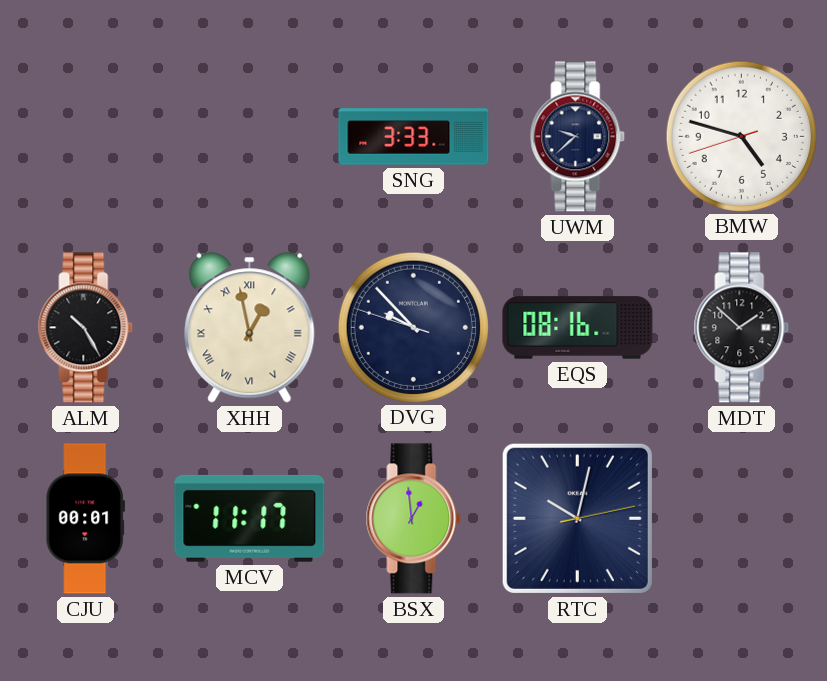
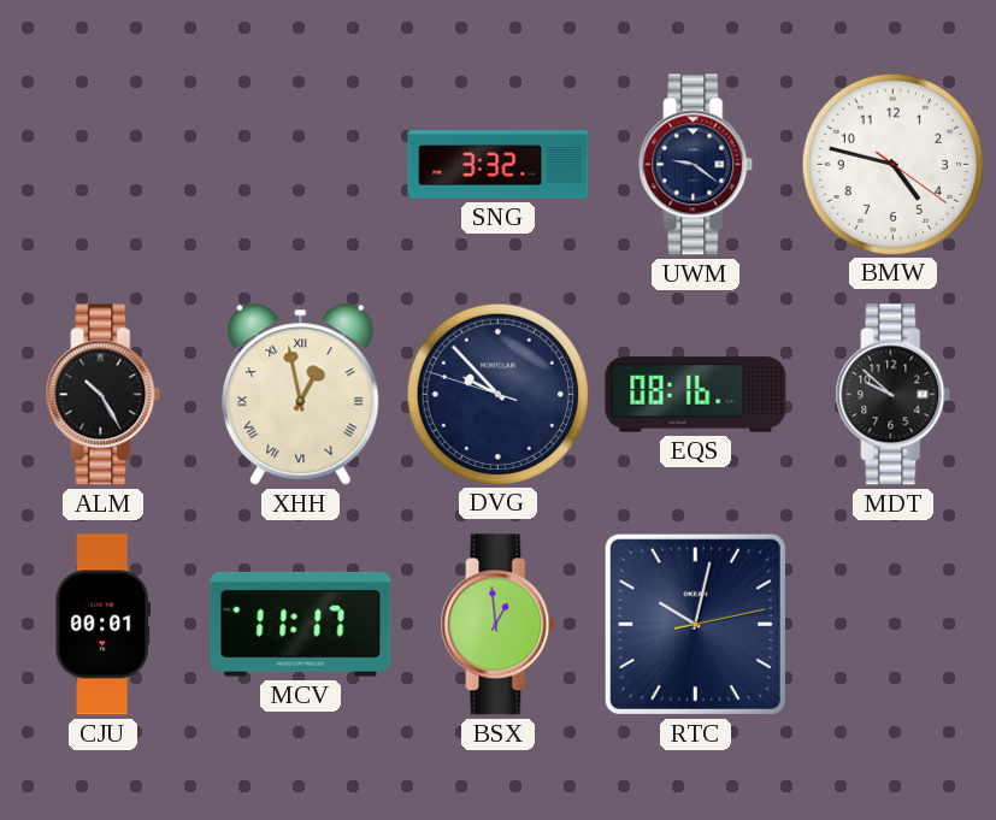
SNG: 3:33 -> 3:32 (499, 165)
UWM: 9:38 -> 9:21 (696, 165)
BMW: 4:47:42 -> 4:47:21 (892, 164)
MDT: 1:52 -> 9:52 (894, 395)
